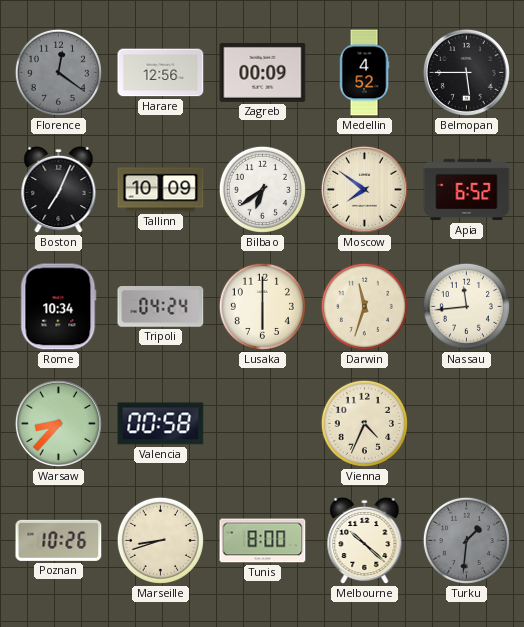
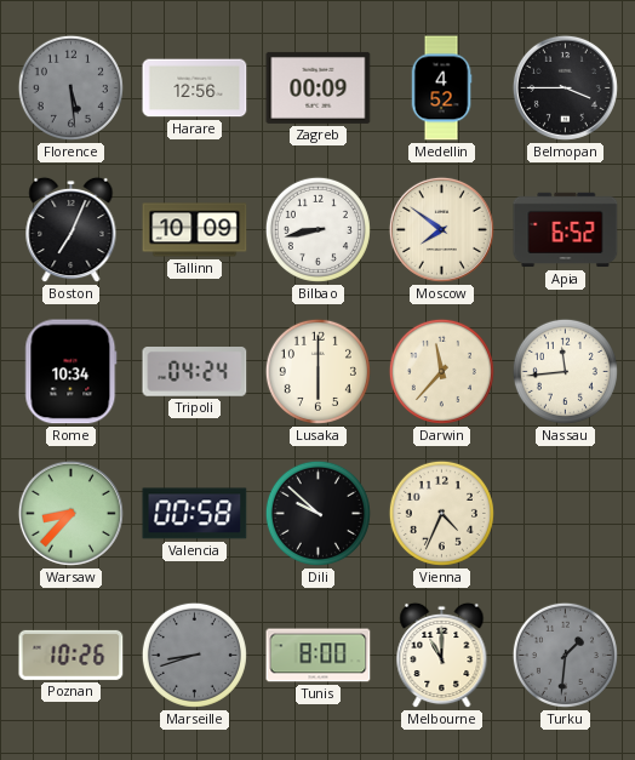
Florence: 12:21 -> 5:29 (70, 87)
Belmopan: 5:45 -> 3:45 (565, 87)
Bilbao: 6:39 -> 8:43 (317, 229)
Darwin: 11:33 -> 11:37 (441, 371)
Dili: none -> 9:52 (317, 513)
Marseille dial: cream -> grey (194, 655)
Melbourne: 10:22 -> 11:00 (442, 656)
